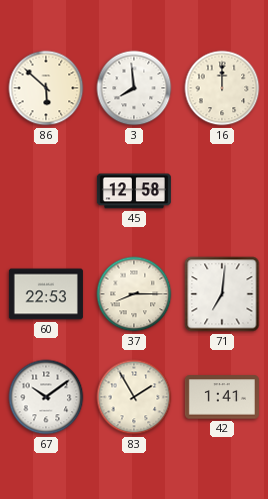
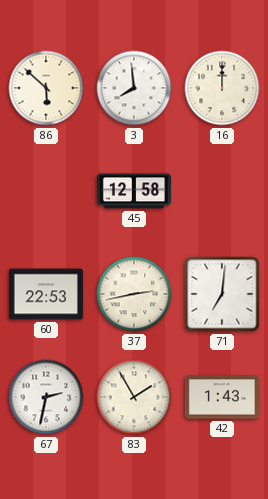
37: 8:15 -> 2:43 (134, 294)
67: 10:09 -> 2:32 (46, 397)
42: 1:41 -> 1:43 (222, 397)
